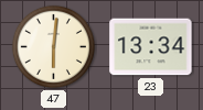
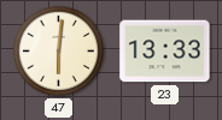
23: 13:34 -> 13:33 (165, 52)
